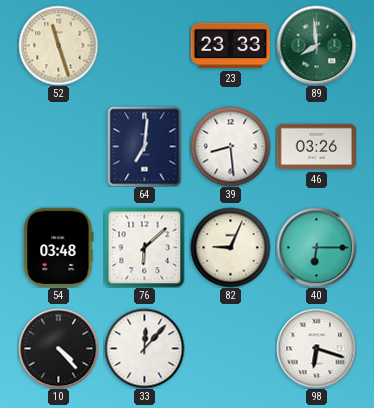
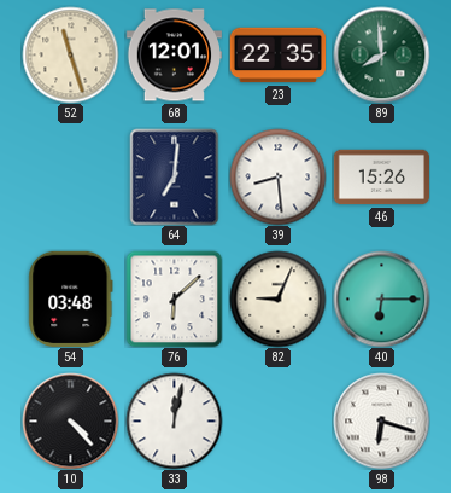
68: none -> 12:01 (174, 56)
23: 23:33 -> 22:35 (277, 56)
46: 03:26 -> 15:26 (381, 178)
33: 12:07 -> 12:02 (174, 420)
